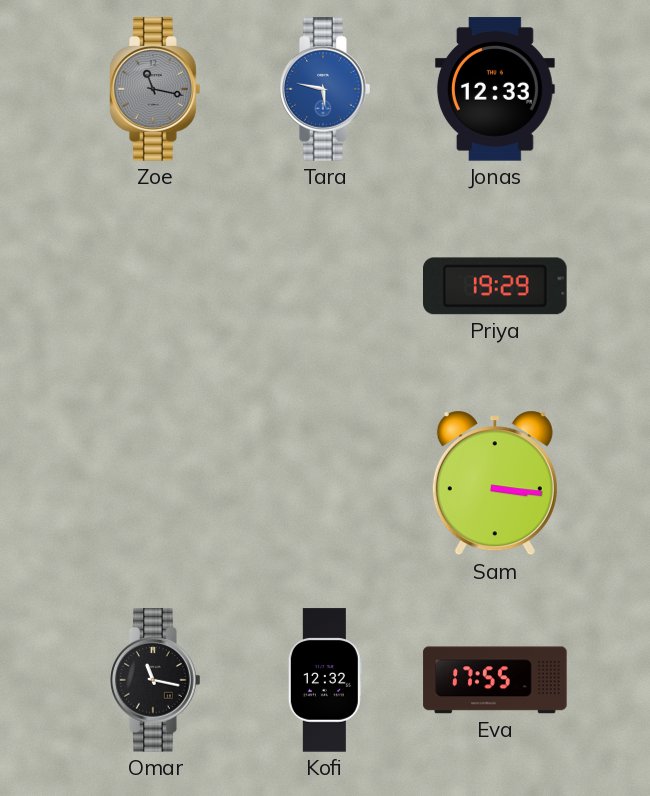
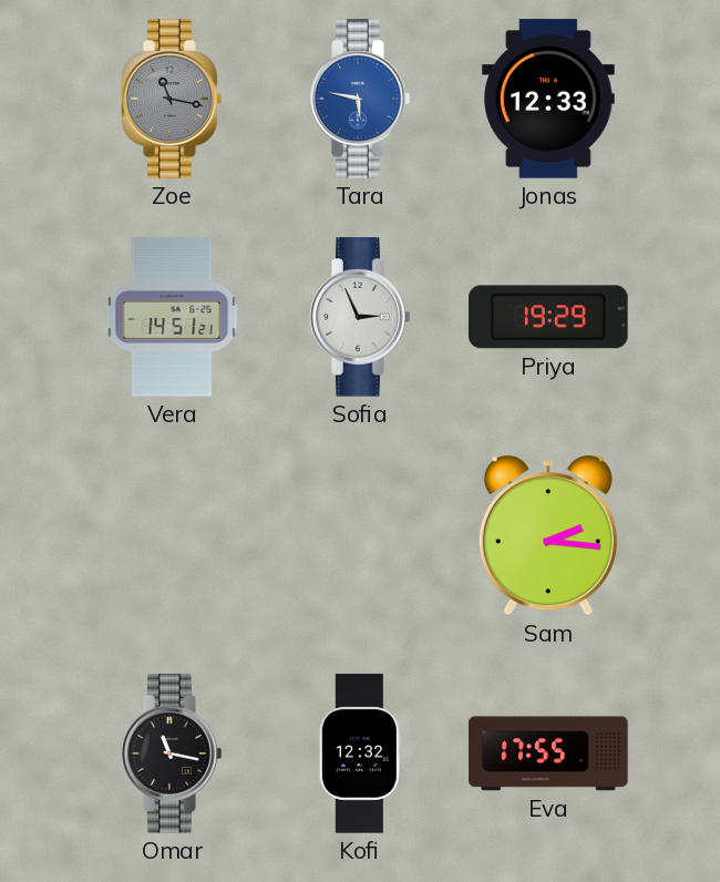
Vera: none -> 14:51 (172, 317)
Sofia: none -> 2:56 (360, 317)
Sam: 3:16 -> 2:16 (548, 535)
